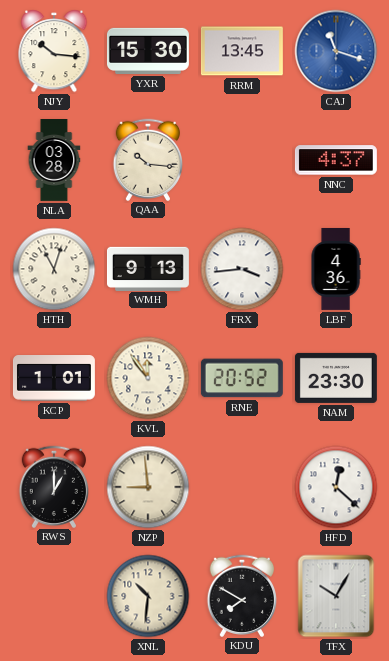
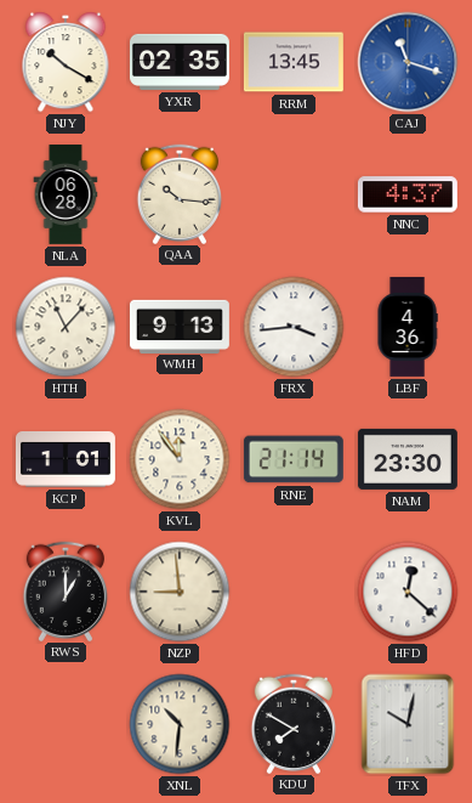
NJY: 10:16 -> 10:20 (66, 62)
YXR: 15:30 -> 02:35 (180, 62)
NLA: 03:28 -> 06:28 (66, 196)
HTH: 11:03 -> 11:07 (66, 327)
RNE: 20:52 -> 21:14 (294, 459)
TFX: 10:05 -> 10:02 (408, 724)
